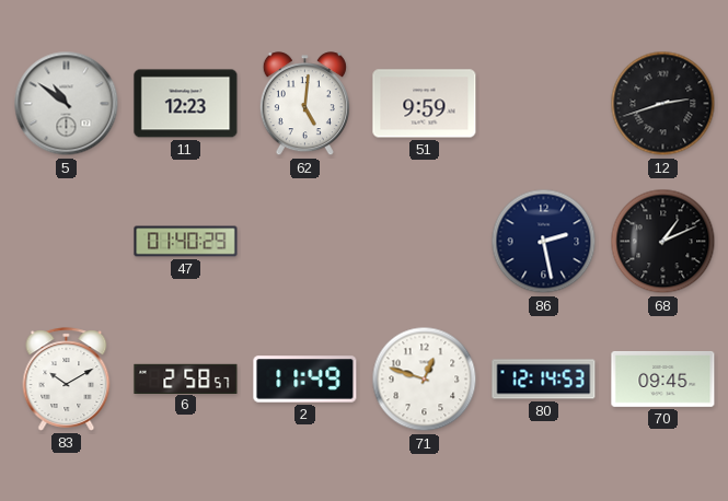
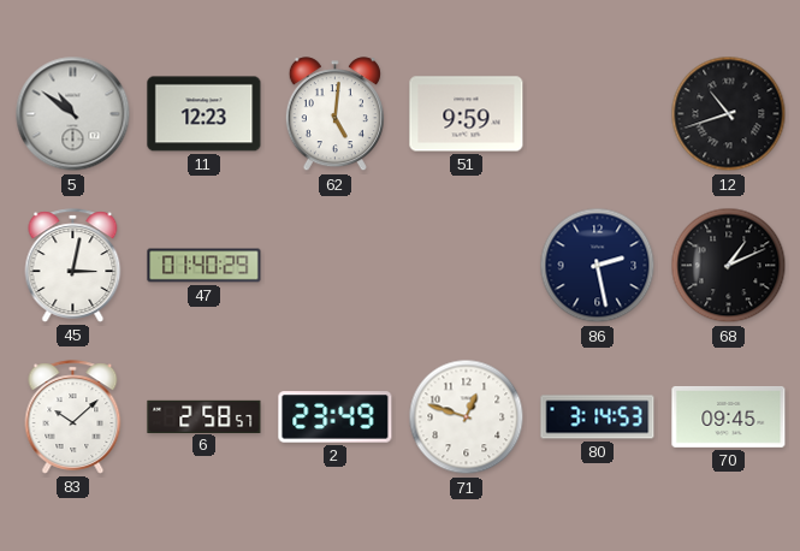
12: 2:42 -> 10:42 (729, 114)
45: none -> 3:02 (73, 266)
83: 10:10 -> 10:08 (73, 417)
2: 11:49 -> 23:49 (336, 417)
80: 12:14 -> 3:14 (598, 417)
